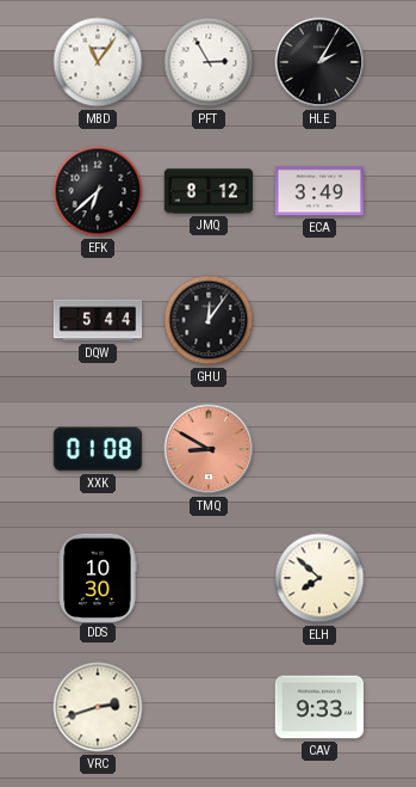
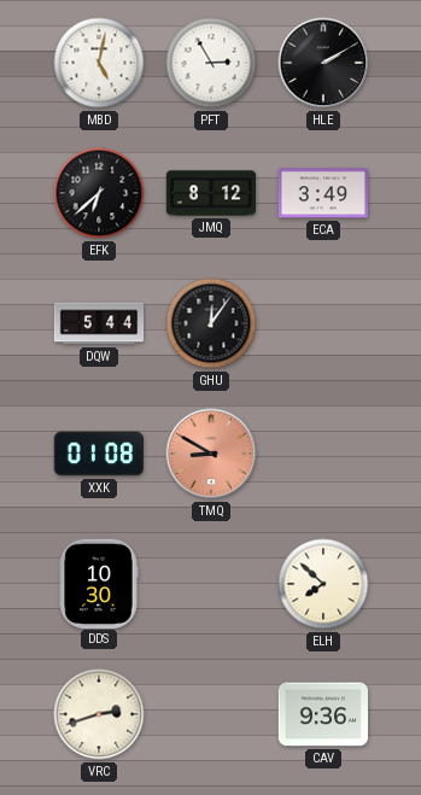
MBD: 11:06 -> 5:02 (99, 63)
HLE: 2:05 -> 2:10 (323, 63)
CAV: 9:33 -> 9:36 (323, 714)
